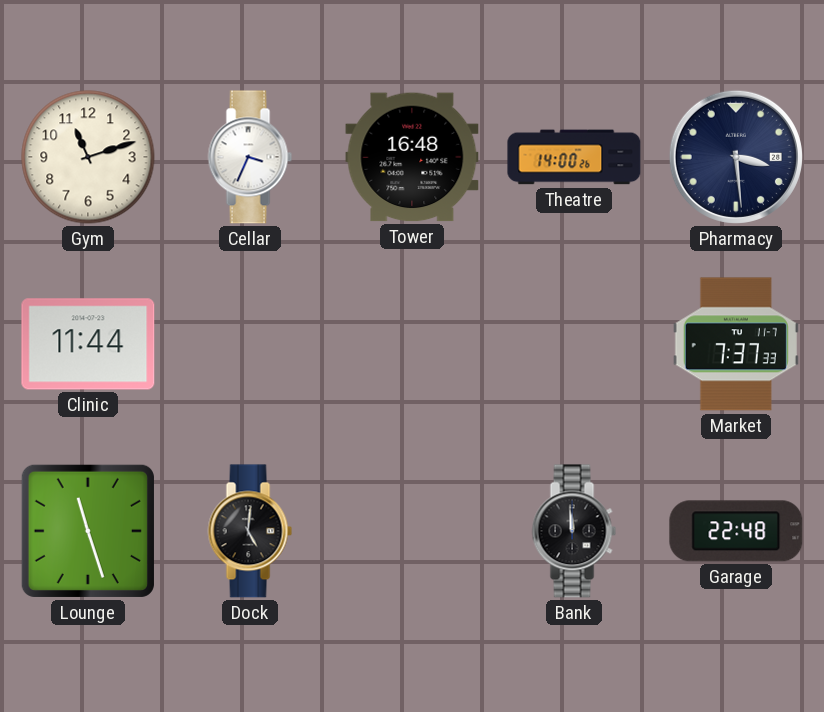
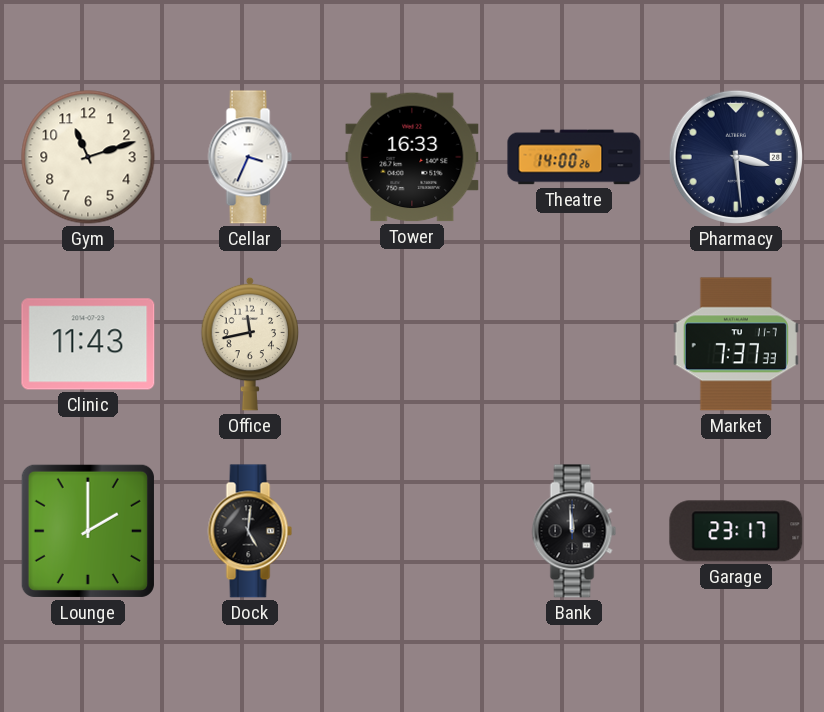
Tower: 16:48 -> 16:33 (412, 157)
Clinic: 11:44 -> 11:43 (88, 344)
Office: none -> 11:43 (250, 344)
Lounge: 11:27 -> 2:00 (88, 531)
Garage: 22:48 -> 23:17 (736, 531)
